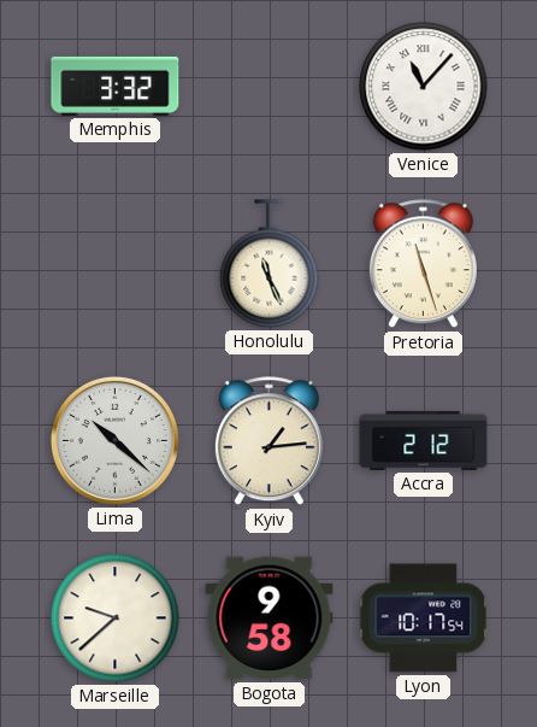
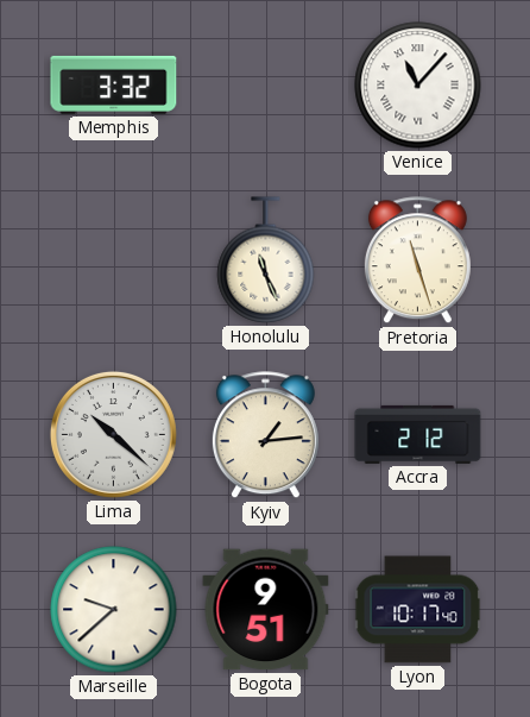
Bogota: 9:58 -> 9:51 (266, 610)
Lyon: 10:17:54 -> 10:17:40 (418, 610)
